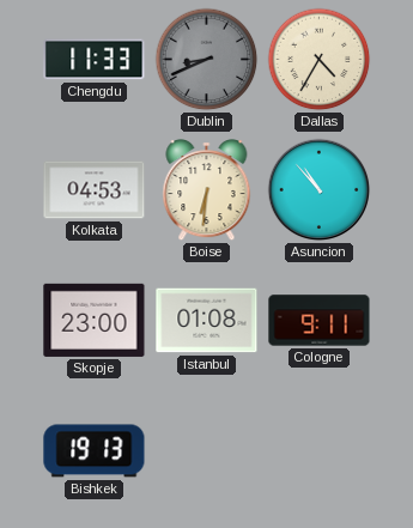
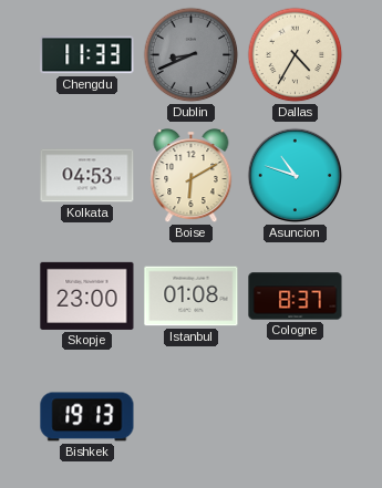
Boise: 6:31 -> 6:10 (192, 177)
Asuncion: 10:53 -> 10:48 (296, 176)
Cologne: 9:11 -> 8:37 (296, 297)
